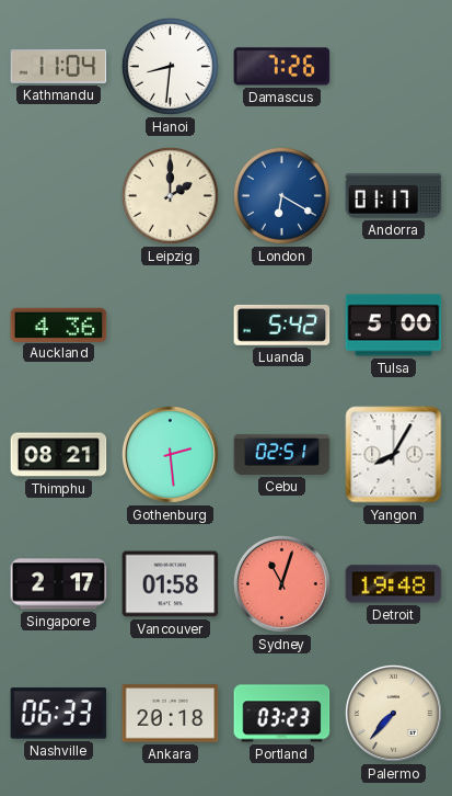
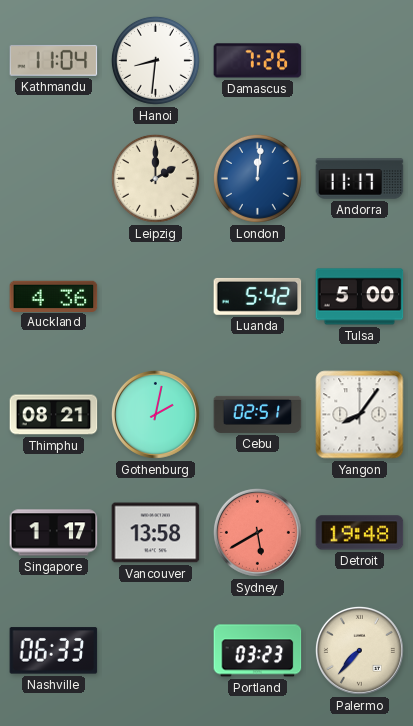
London: 6:20 -> 12:01 (257, 178)
Andorra: 01:17 -> 11:17 (360, 179)
Gothenburg: 2:29 -> 2:02 (155, 414)
Yangon: 8:05 -> 8:06 (360, 415)
Singapore: 2:17 -> 1:17 (54, 533)
Vancouver: 01:58 -> 13:58 (156, 533)
Sydney: 11:03 -> 5:40 (257, 532)
Ankara: 20:18 -> none (171, 714)
